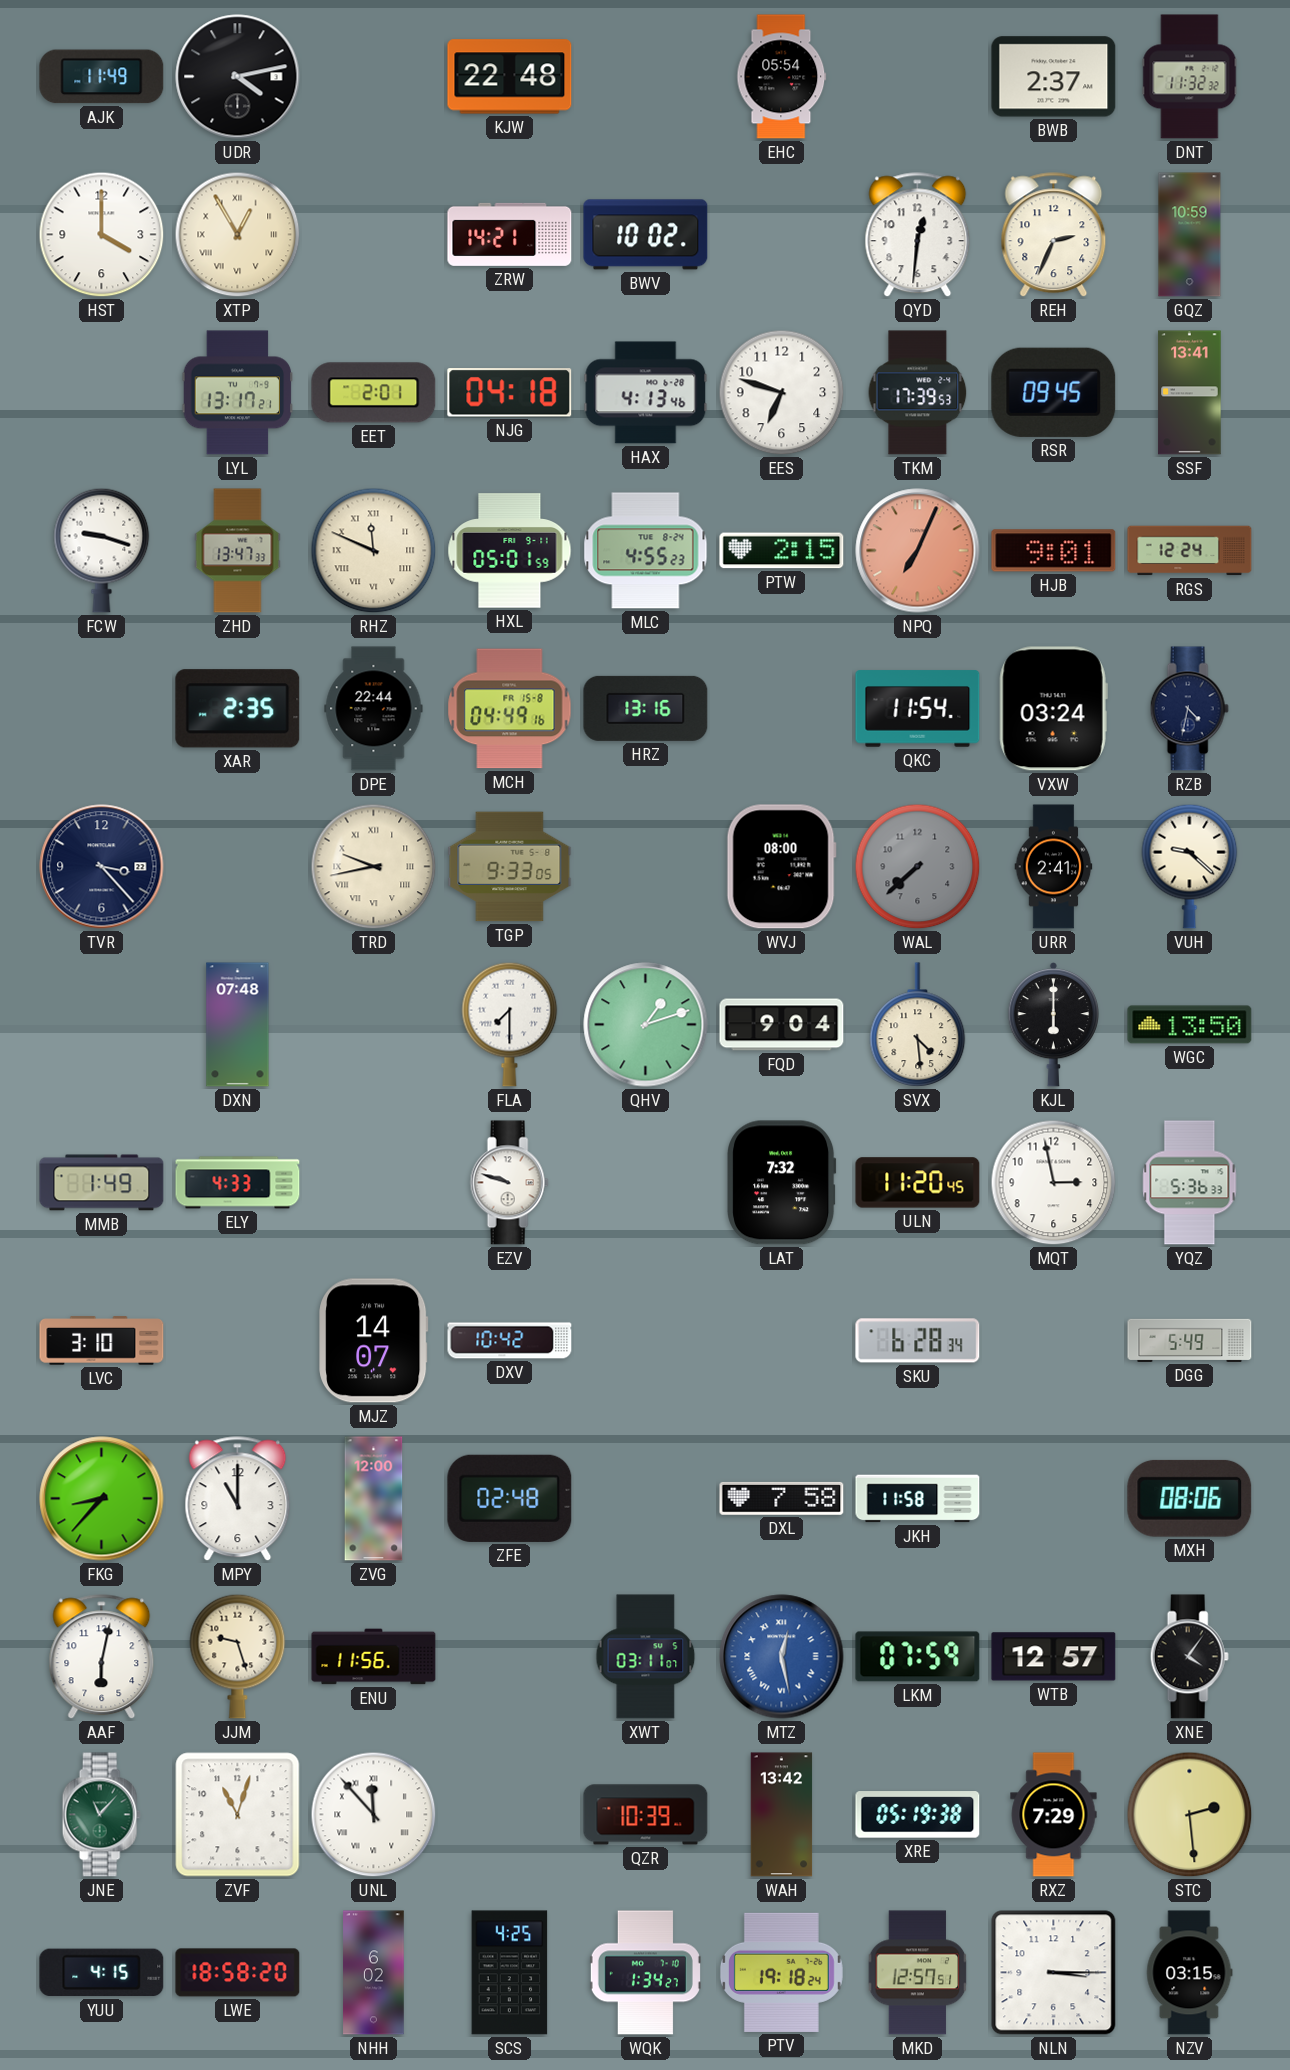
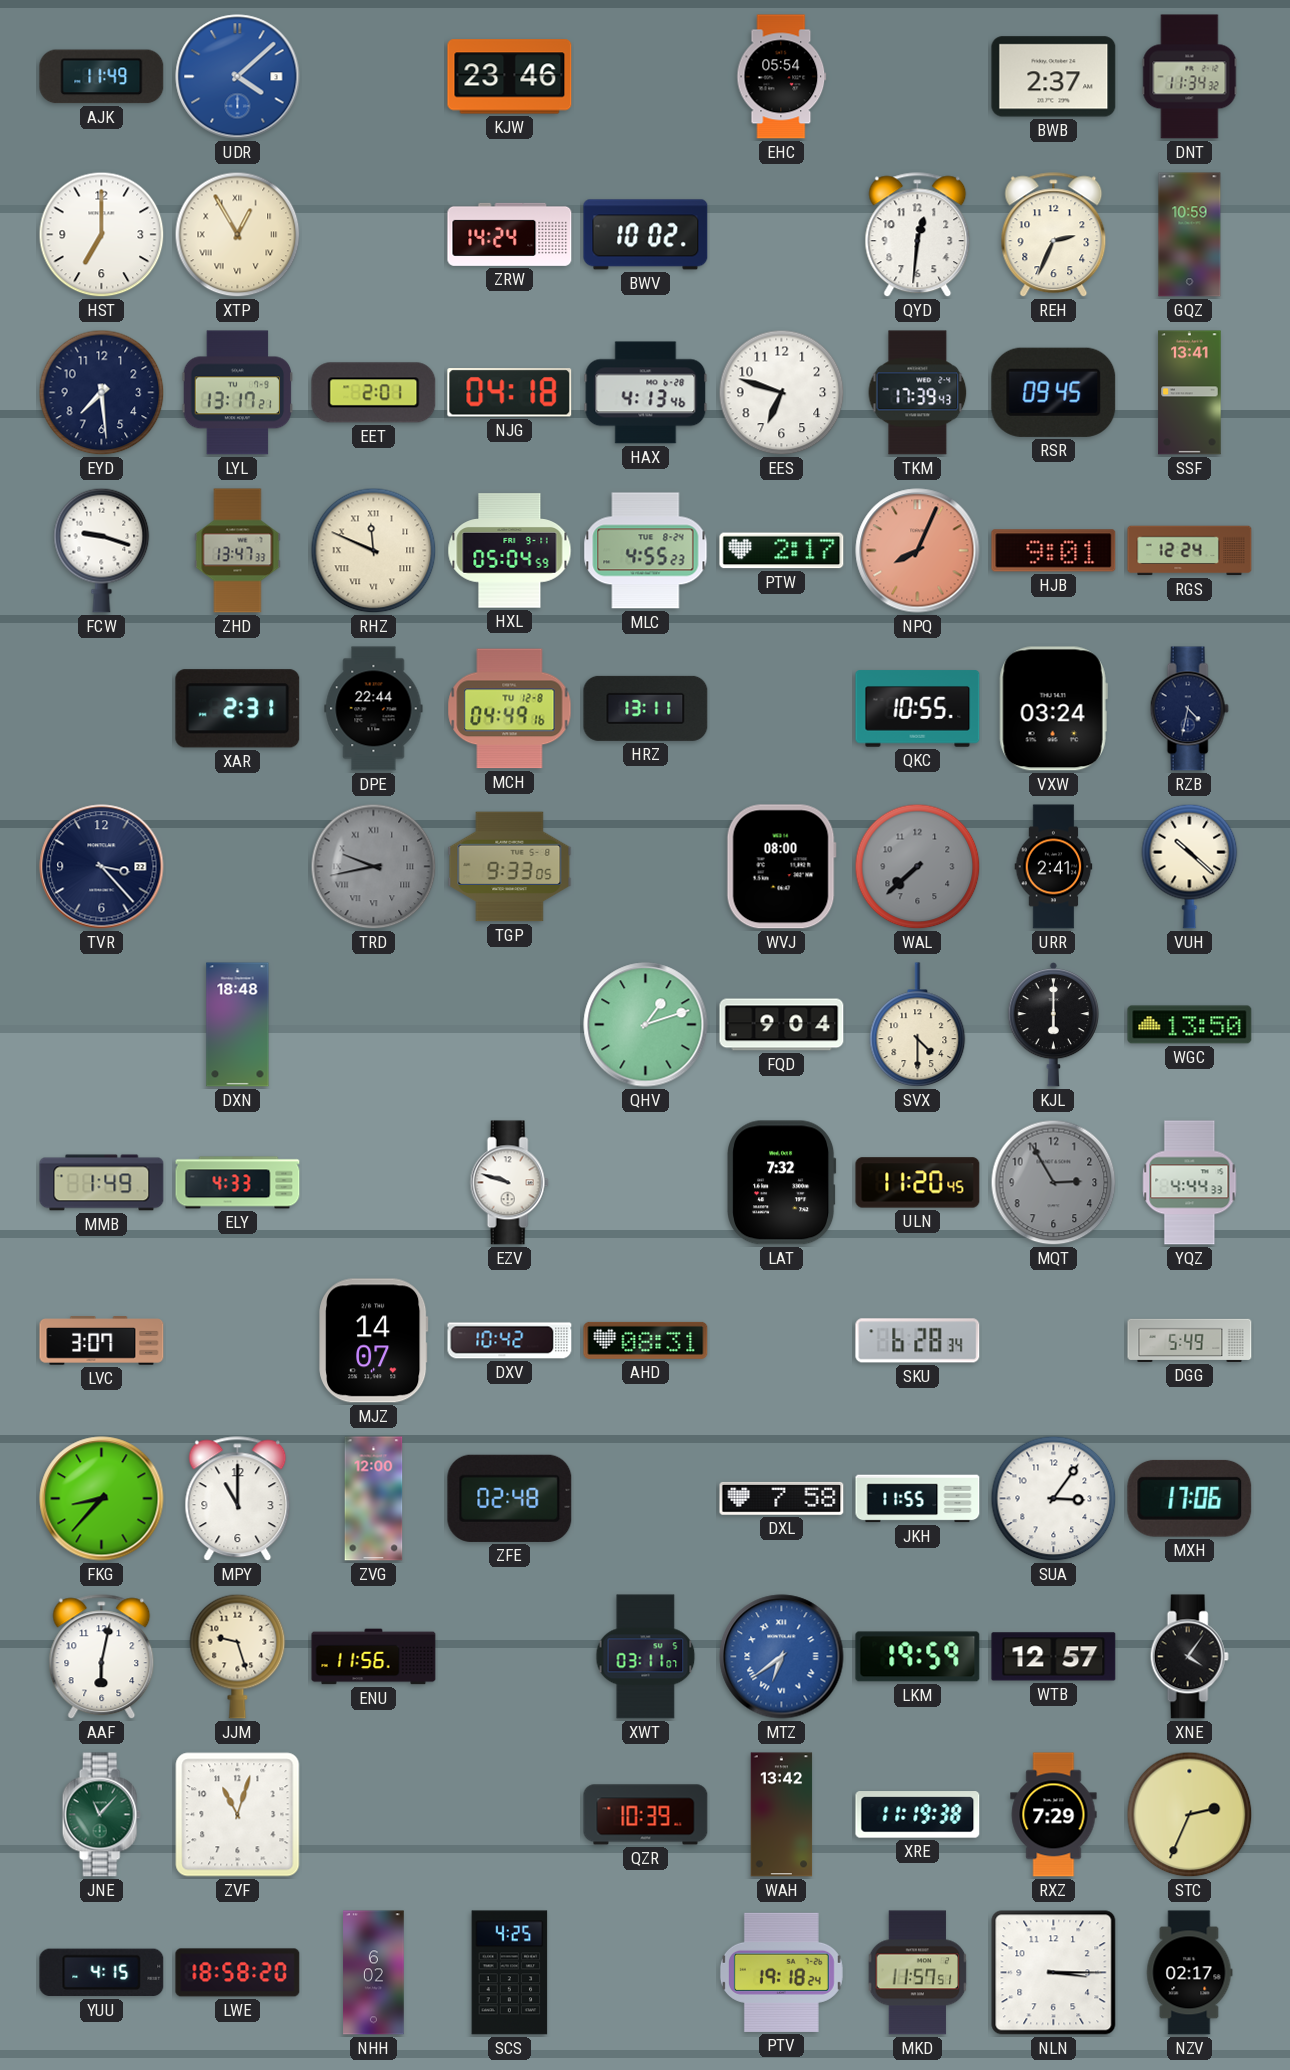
UDR: 4:13 -> 4:08 (238, 77)
UDR dial: black -> blue (238, 77)
KJW: 22:48 -> 23:46 (510, 77)
DNT: 11:32 -> 11:34 (1190, 77)
HST: 4:00 -> 7:00 (102, 235)
ZRW: 14:21 -> 14:24 (510, 234)
EYD: none -> 7:29 (102, 393)
TKM: 17:39:53 -> 17:39:43 (918, 393)
HXL: 05:01 -> 05:04 (510, 551)
PTW: 2:15 -> 2:17 (782, 551)
NPQ: 7:04 -> 8:04 (918, 551)
XAR: 2:35 -> 2:31 (238, 709)
MCH date: FR 15-8 -> TU 12-8 (510, 709)
HRZ: 13:16 -> 13:11 (646, 708)
QKC: 11:54 -> 10:55 (918, 709)
TRD dial: cream -> grey (374, 867)
VUH: 9:22 -> 10:22 (1190, 866)
DXN: 07:48 -> 18:48 (238, 1025)
FLA: 7:30 -> none (510, 1024)
SVX: 4:29 -> 4:30 (918, 1025)
MQT: 2:58 -> 2:55 (1054, 1183)
MQT dial: white -> grey (1054, 1183)
YQZ: 5:36 -> 4:44 (1190, 1183)
LVC: 3:10 -> 3:07 (102, 1341)
AHD: none -> 08:31 (646, 1340)
JKH: 11:58 -> 11:55 (918, 1499)
SUA: none -> 3:06 (1054, 1499)
MXH: 08:06 -> 17:06 (1190, 1498)
MTZ: 12:28 -> 6:39 (782, 1657)
LKM: 07:59 -> 19:59 (918, 1657)
UNL: 11:53 -> none (374, 1815)
XRE: 05:19 -> 11:19 (918, 1815)
STC: 2:29 -> 2:34 (1190, 1815)
WQK: 1:34 -> none (645, 1973)
MKD: 12:57 -> 11:57 (918, 1973)
NZV: 03:15 -> 02:17 (1190, 1973)
